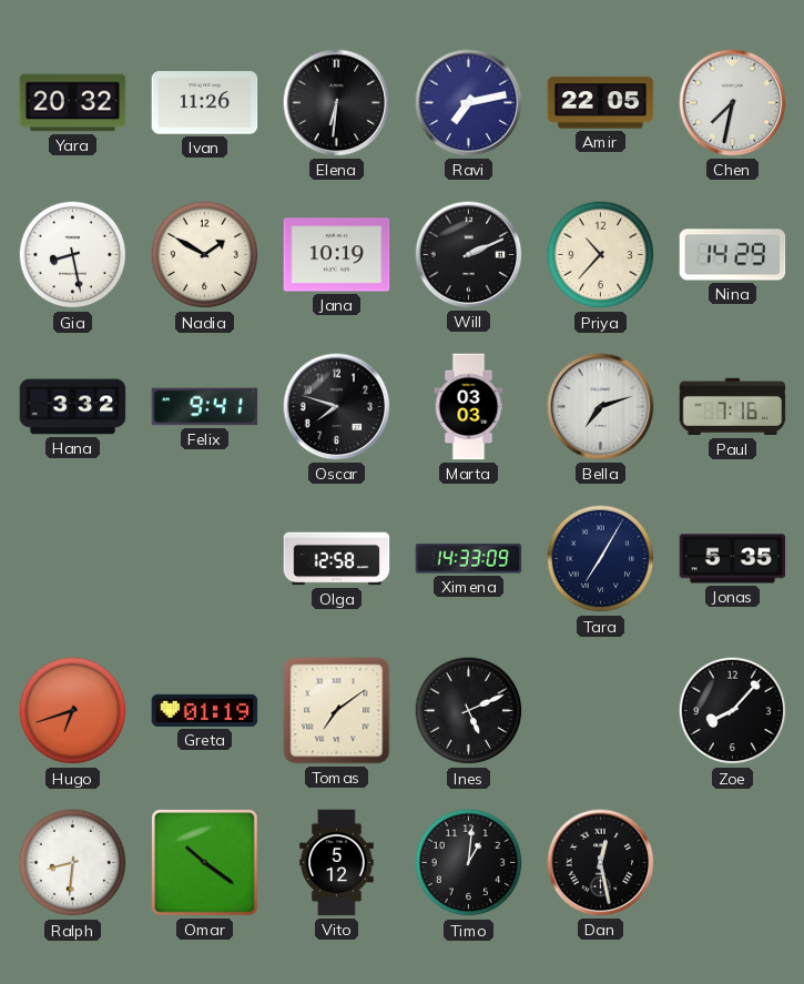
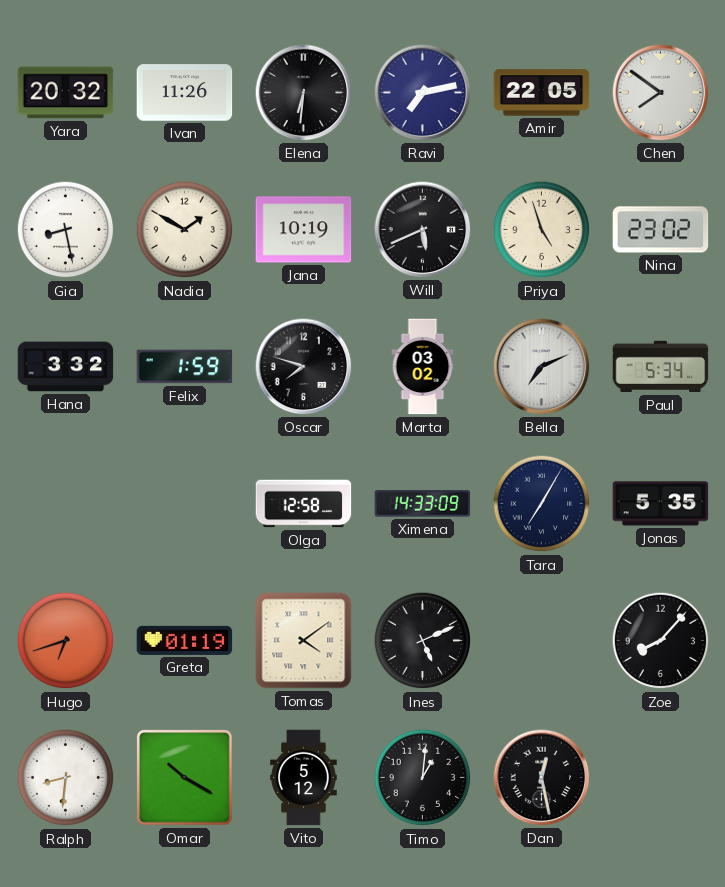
Chen: 7:32 -> 7:51 (661, 93)
Will: 2:11 -> 5:41 (423, 230)
Priya: 10:37 -> 4:57 (542, 230)
Nina: 14:29 -> 23:02 (661, 230)
Felix: 9:41 -> 1:59 (185, 367)
Marta: 03:03 -> 03:02 (423, 367)
Bella: 7:12 -> 7:11 (542, 367)
Paul: 7:16 -> 5:34 (661, 367)
Tomas: 7:09 -> 4:09 (304, 641)
Omar: 10:21 -> 10:20 (185, 778)
